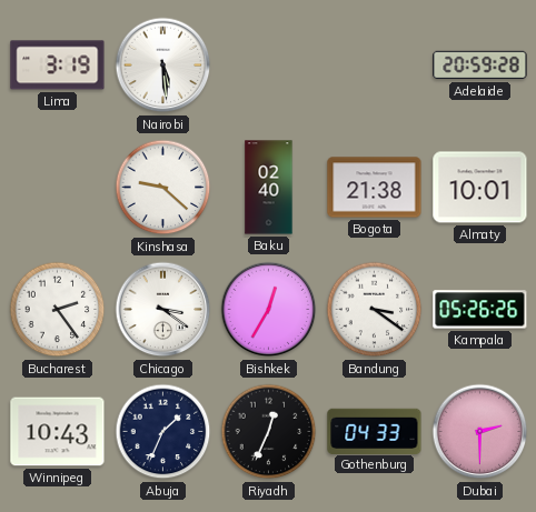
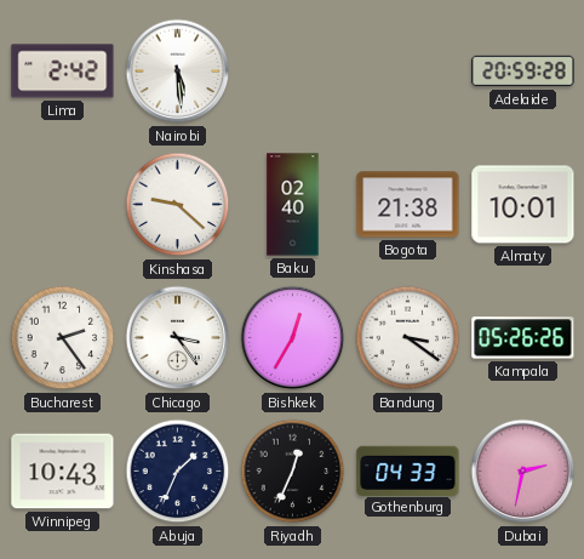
Lima: 3:19 -> 2:42 (63, 72)
Chicago: 3:21 -> 3:24 (178, 338)
Dubai: 2:30 -> 2:32 (523, 472)
